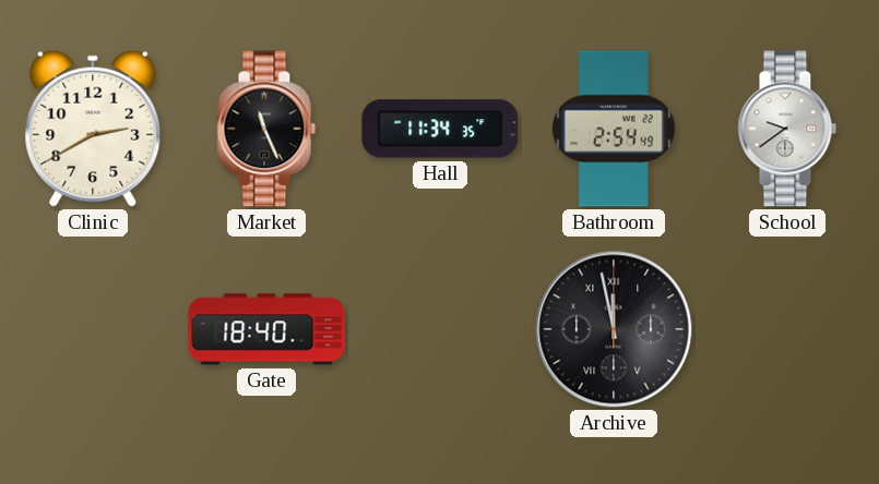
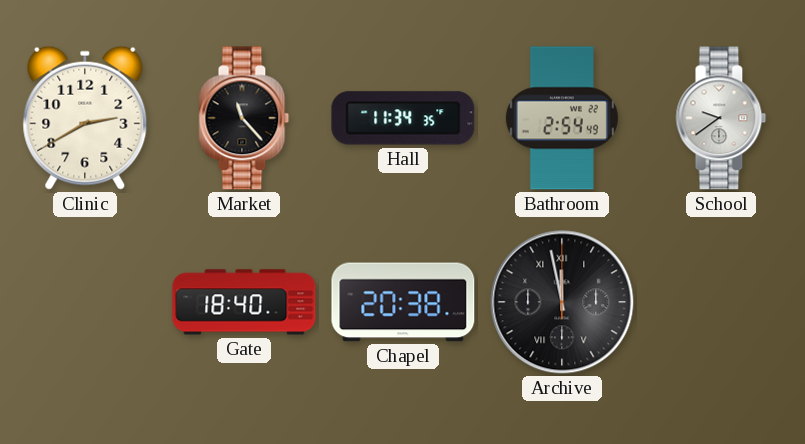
Market: 11:26 -> 11:23 (244, 118)
Chapel: none -> 20:38 (403, 302)
